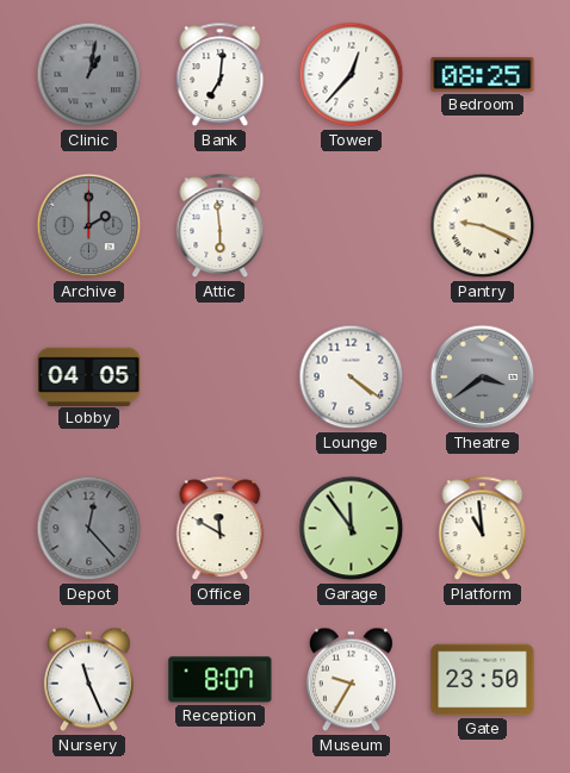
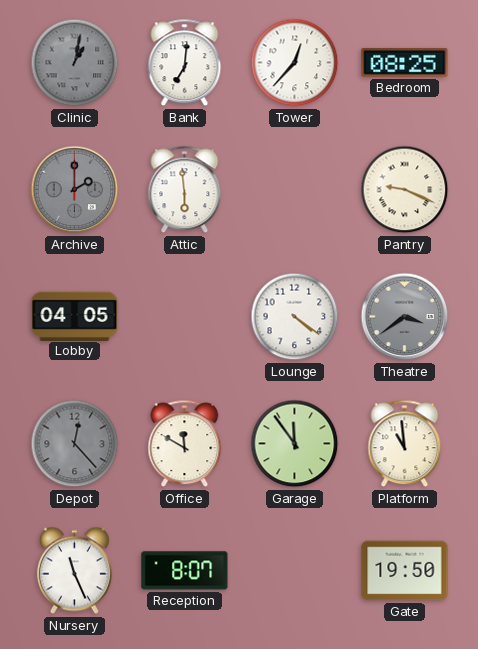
Museum: 9:35 -> none (351, 680)
Gate: 23:50 -> 19:50 (405, 571)
